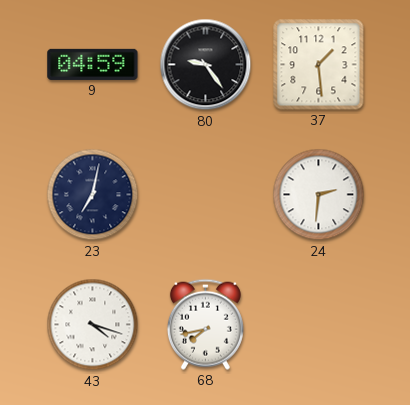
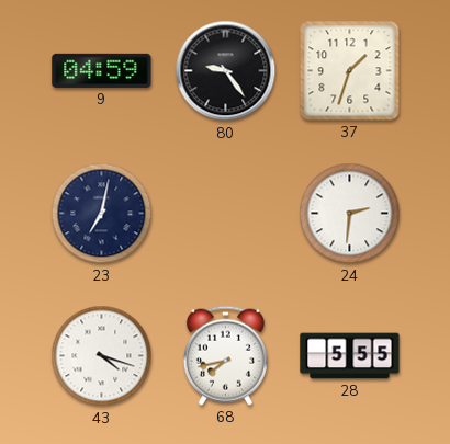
37: 1:29 -> 1:33 (350, 71)
28: none -> 5:55 (350, 356)
